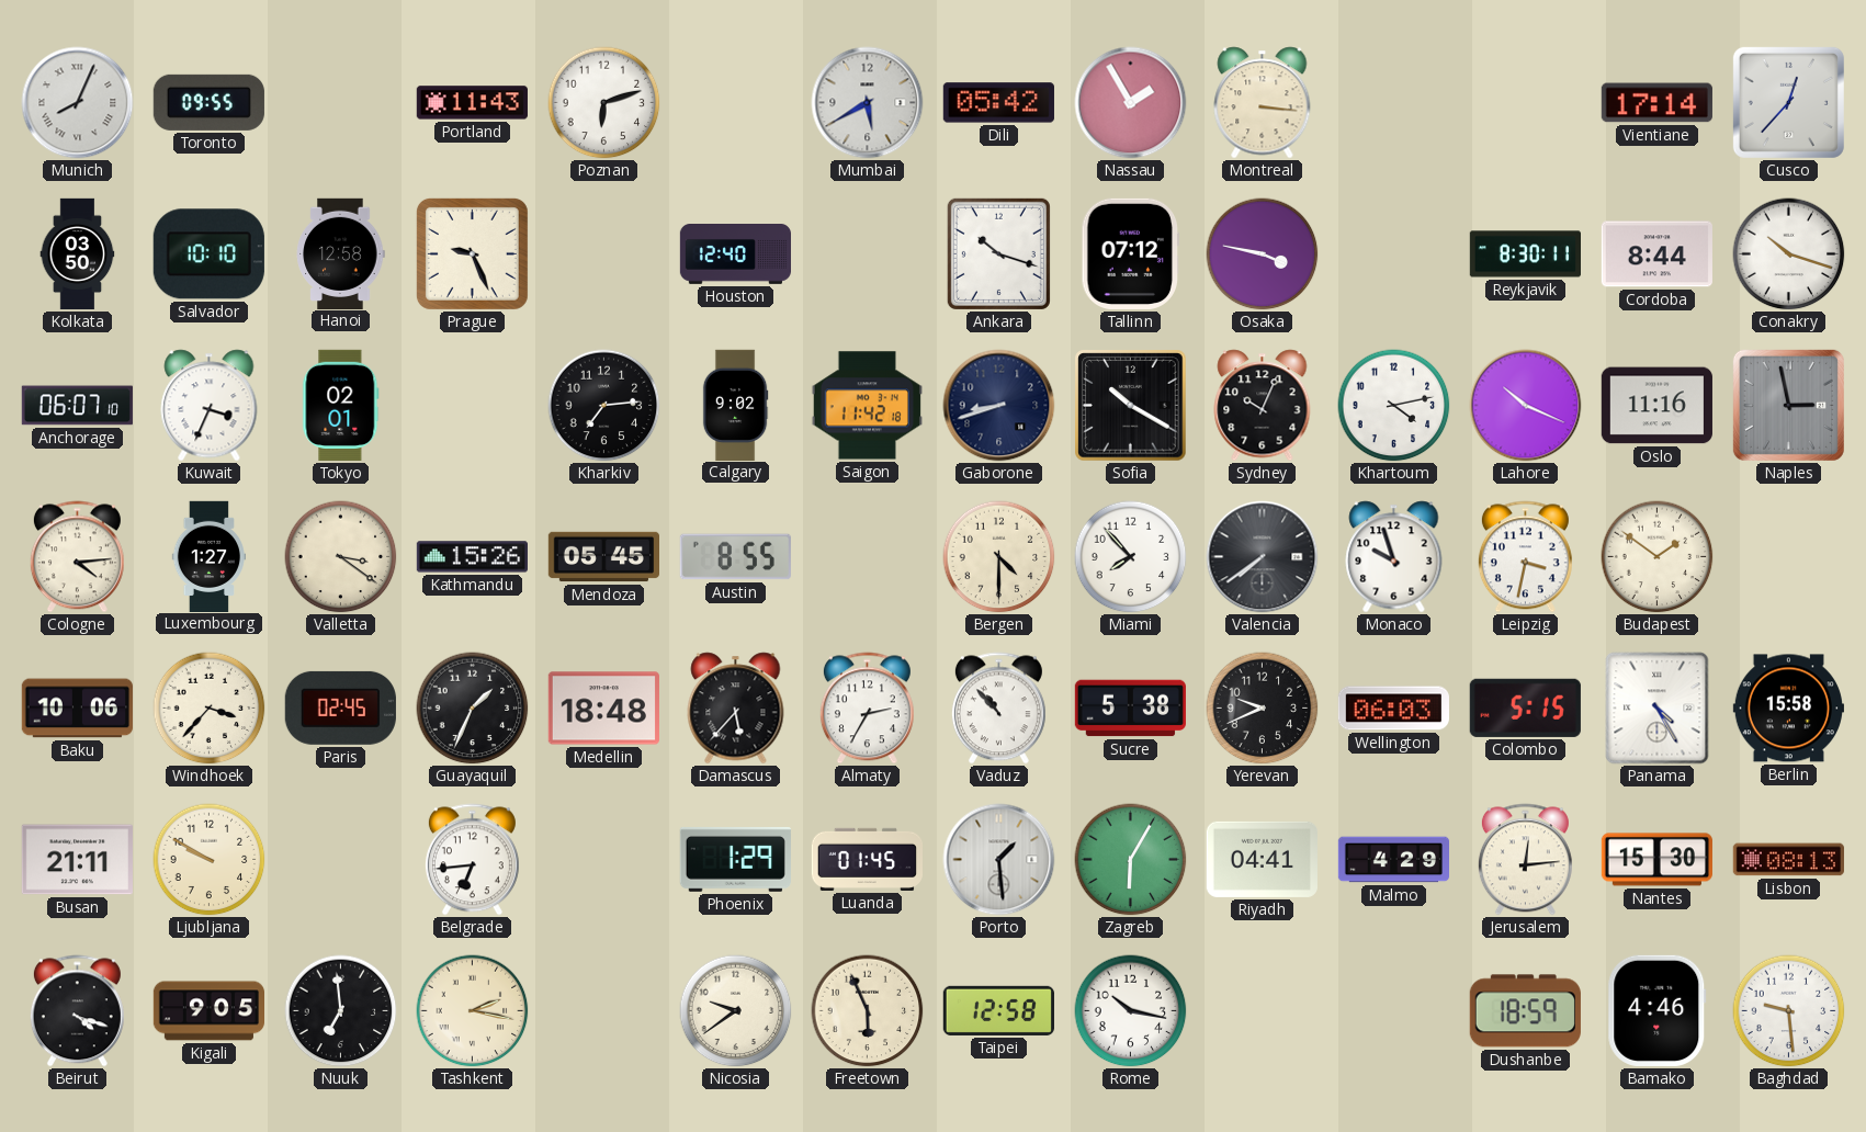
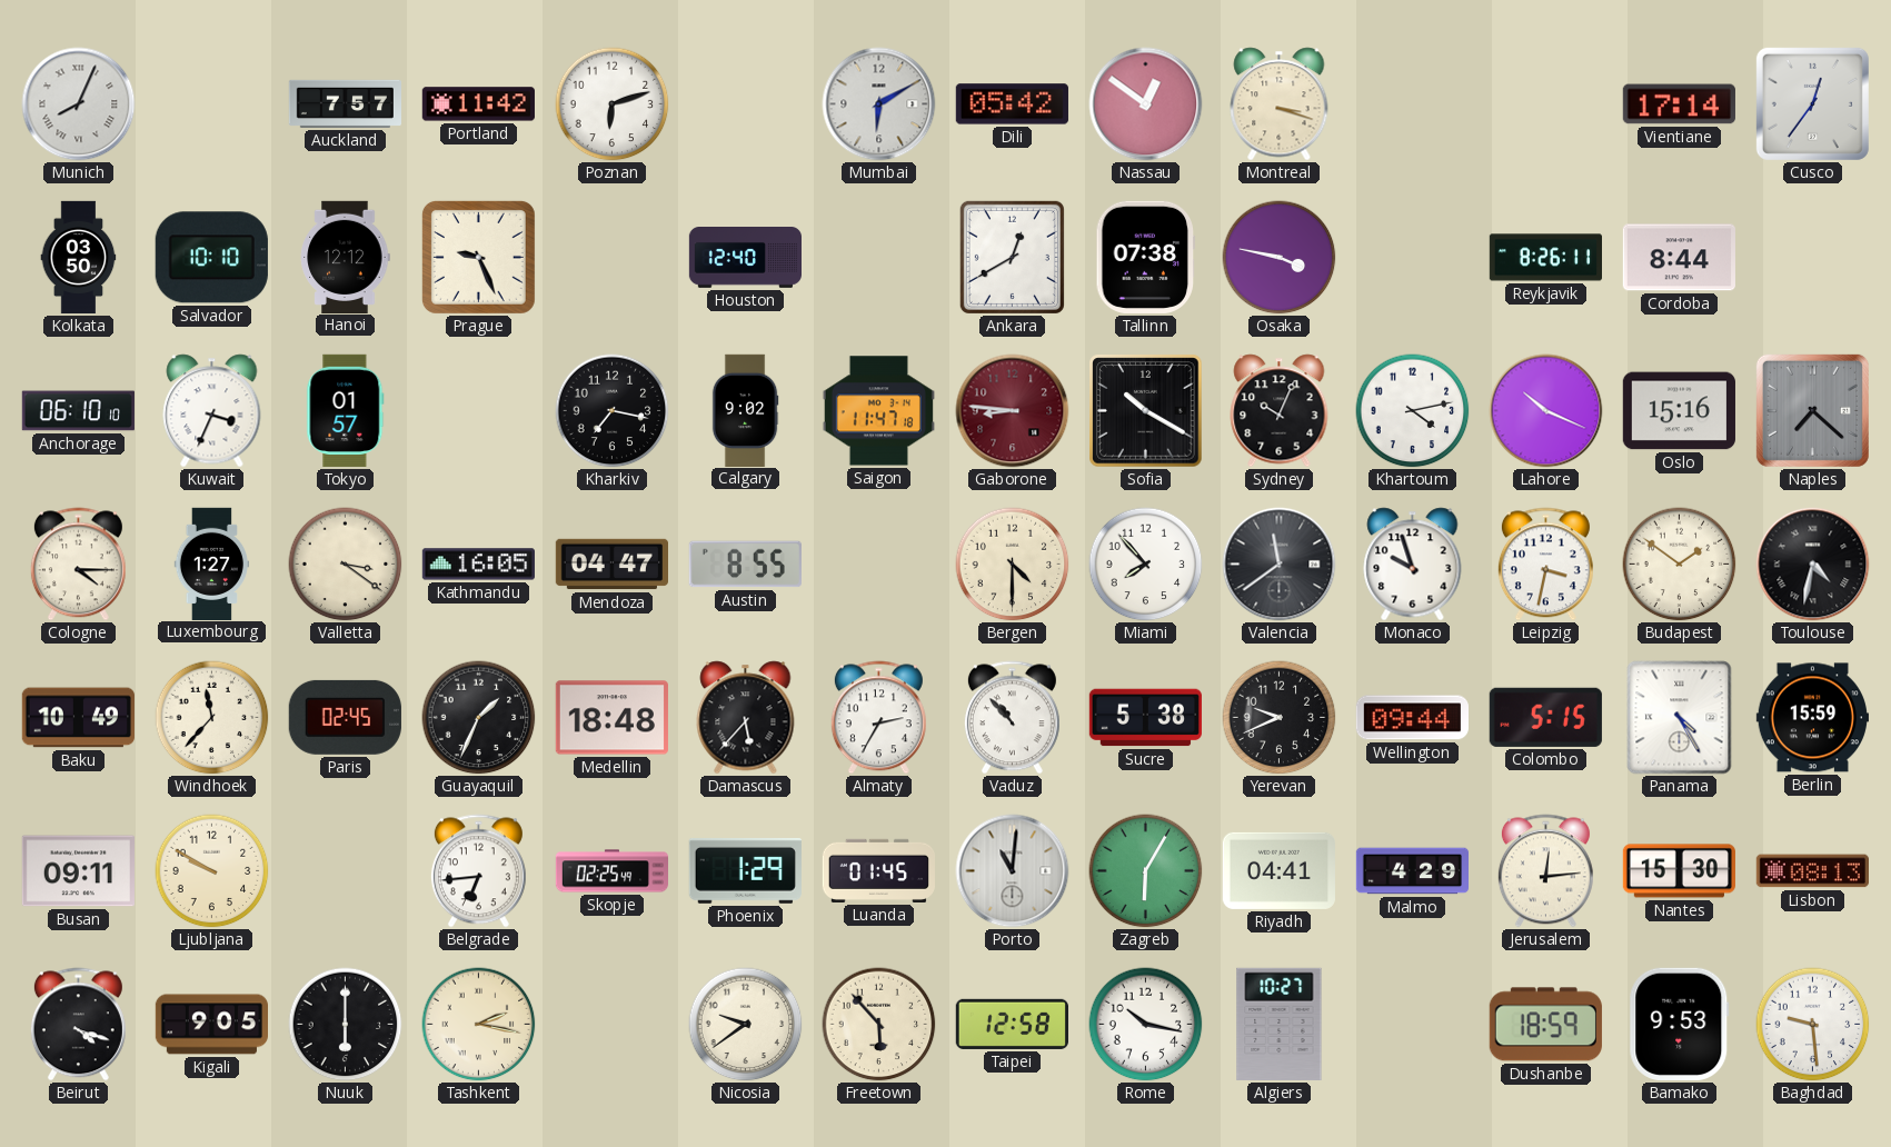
Toronto: 09:55 -> none (208, 102)
Auckland: none -> 7:57 (345, 103)
Portland: 11:43 -> 11:42 (478, 104)
Mumbai: 5:40 -> 6:10 (879, 104)
Nassau: 1:55 -> 12:51 (1146, 104)
Montreal: 3:16 -> 3:18 (1280, 104)
Cusco: 12:37 -> 12:36 (1812, 103)
Hanoi: 12:58 -> 12:12 (346, 257)
Ankara: 10:18 -> 12:40 (1012, 257)
Tallinn: 07:12 -> 07:38 (1146, 257)
Reykjavik: 8:30 -> 8:26 (1545, 258)
Conakry: 10:18 -> none (1789, 254)
Anchorage: 06:07 -> 06:10 (78, 411)
Tokyo: 02:01 -> 01:57 (346, 410)
Kharkiv: 7:14 -> 7:17 (613, 411)
Saigon: 11:42 -> 11:47 (878, 411)
Gaborone: 8:42 -> 8:46 (1013, 411)
Gaborone dial: navy -> burgundy (1013, 411)
Oslo: 11:16 -> 15:16 (1679, 411)
Naples: 2:58 -> 7:22 (1812, 410)
Cologne: 4:14 -> 4:15 (78, 565)
Kathmandu: 15:26 -> 16:05 (478, 565)
Mendoza: 05:45 -> 04:47 (611, 565)
Valencia: 7:39 -> 11:39 (1280, 565)
Toulouse: none -> 4:32 (1813, 565)
Baku: 10:06 -> 10:49 (78, 718)
Windhoek: 3:37 -> 11:37 (212, 718)
Wellington: 06:03 -> 09:44 (1412, 718)
Berlin: 15:58 -> 15:59 (1812, 718)
Busan: 21:11 -> 09:11 (78, 871)
Skopje: none -> 02:25 (613, 871)
Porto: 1:29 -> 11:01 (1013, 871)
Nuuk: 6:59 -> 6:00 (346, 1025)
Freetown: 5:56 -> 5:53 (879, 1025)
Algiers: none -> 10:27 (1280, 1024)
Bamako: 4:46 -> 9:53 (1680, 1024)
